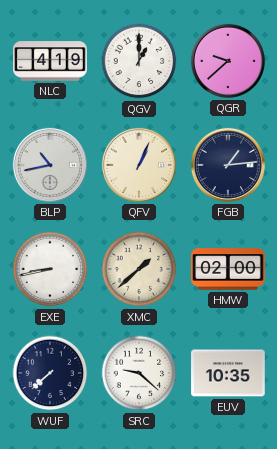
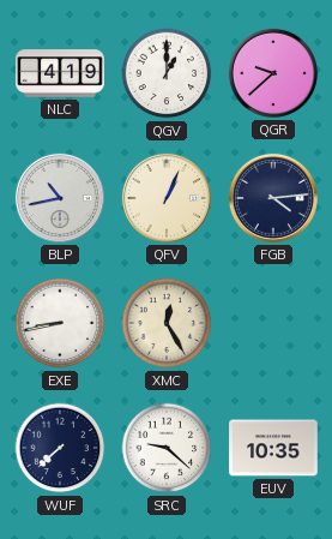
FGB: 1:14 -> 4:14 (273, 198)
XMC: 1:38 -> 12:25 (167, 323)
HMW: 02:00 -> none (228, 269)
